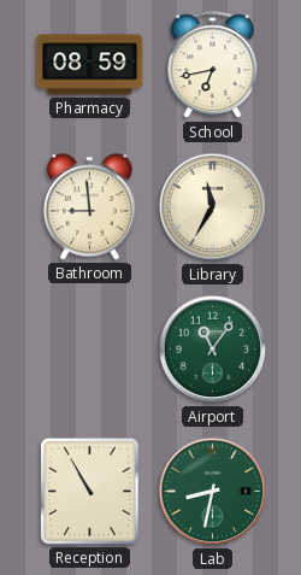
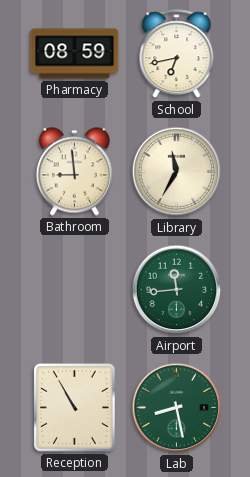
Airport: 11:06 -> 11:44 (177, 290)
Lab: 8:32 -> 8:28 (177, 408)
